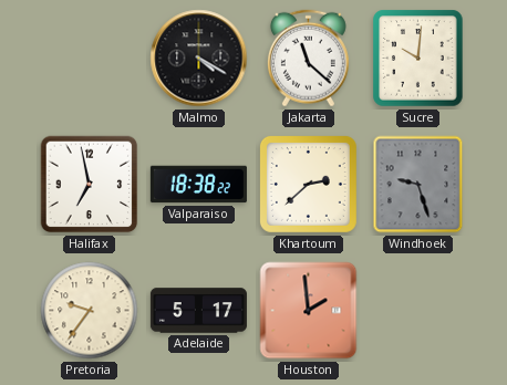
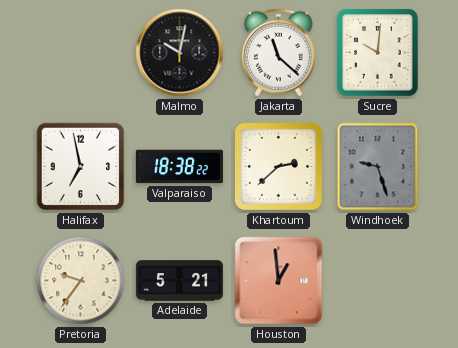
Malmo: 4:20 -> 10:02 (180, 53)
Adelaide: 5:17 -> 5:21 (179, 281)
Houston: 1:59 -> 12:59 (279, 281)
